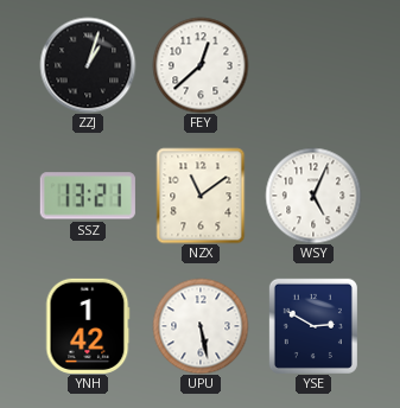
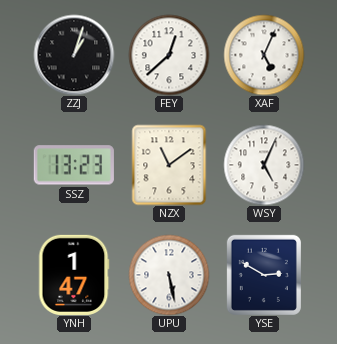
XAF: none -> 5:04 (264, 55)
SSZ: 13:21 -> 13:23 (74, 165)
YNH: 1:42 -> 1:47 (74, 275)
